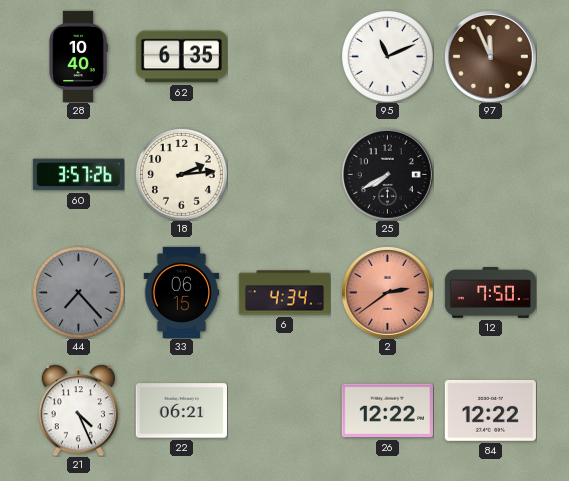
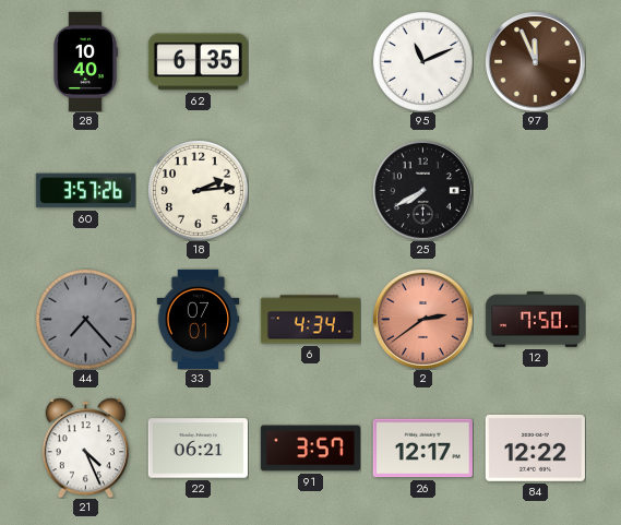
33: 06:15 -> 07:01 (199, 319)
91: none -> 3:57 (310, 449)
26: 12:22 -> 12:17 (422, 449)
